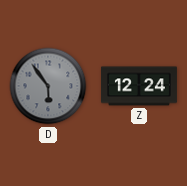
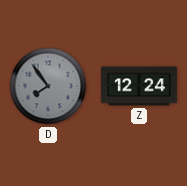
D: 5:54 -> 7:54 (48, 86)
